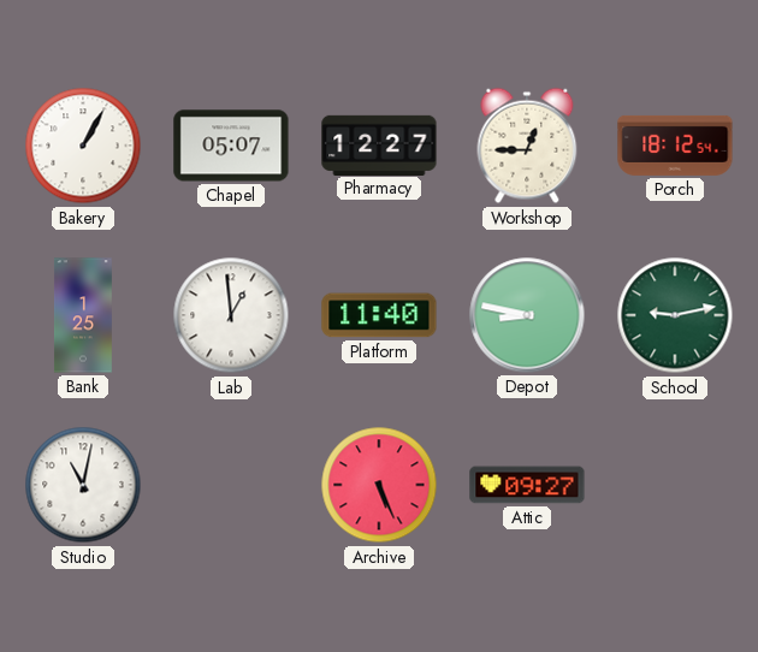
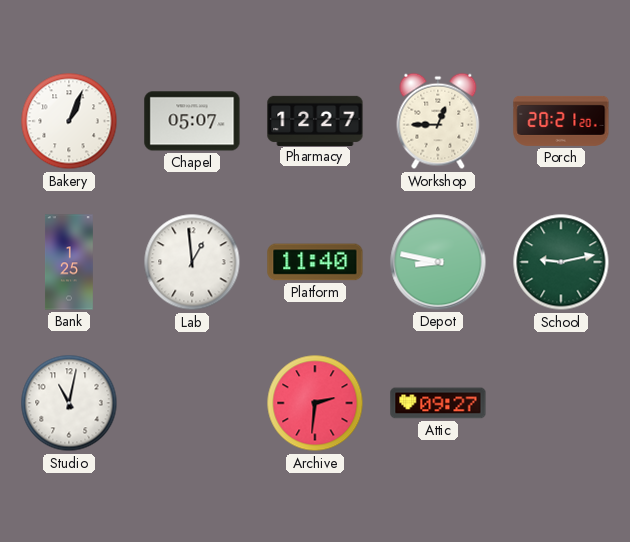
Bakery: 1:05 -> 1:04 (69, 121)
Porch: 18:12 -> 20:21 (561, 121)
Archive: 5:26 -> 2:31 (315, 403)
